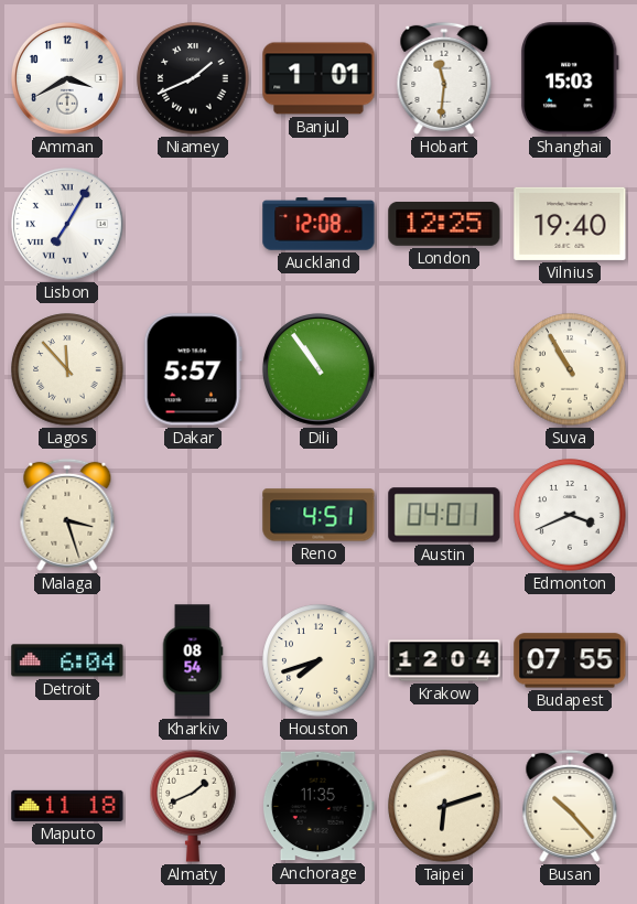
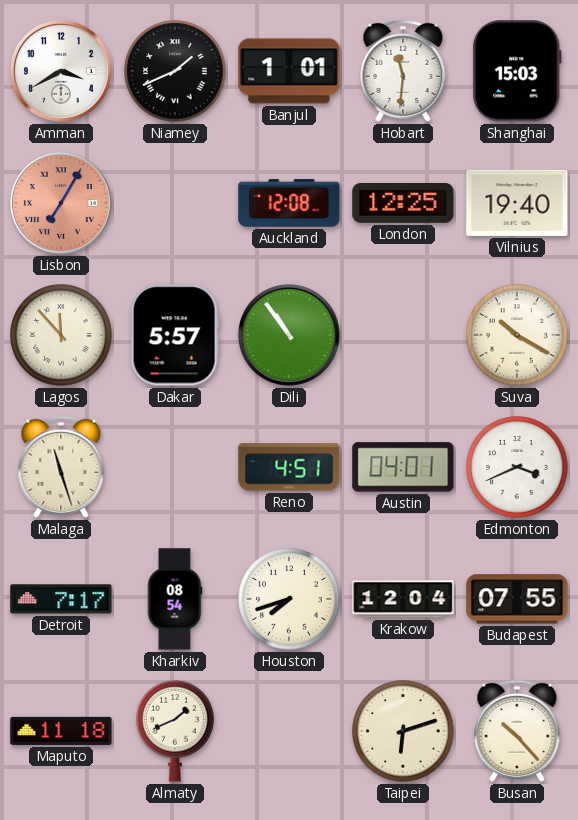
Lisbon dial: white -> salmon (61, 203)
Suva: 10:55 -> 10:20 (517, 335)
Malaga: 3:27 -> 11:27 (61, 467)
Detroit: 6:04 -> 7:17 (61, 599)
Anchorage: 11:35 -> none (318, 806)
